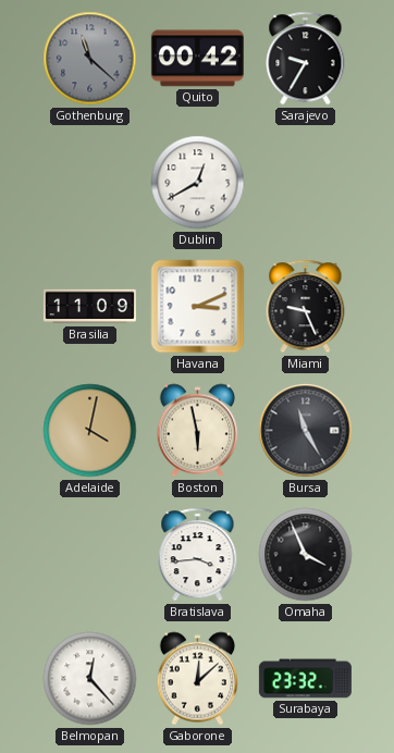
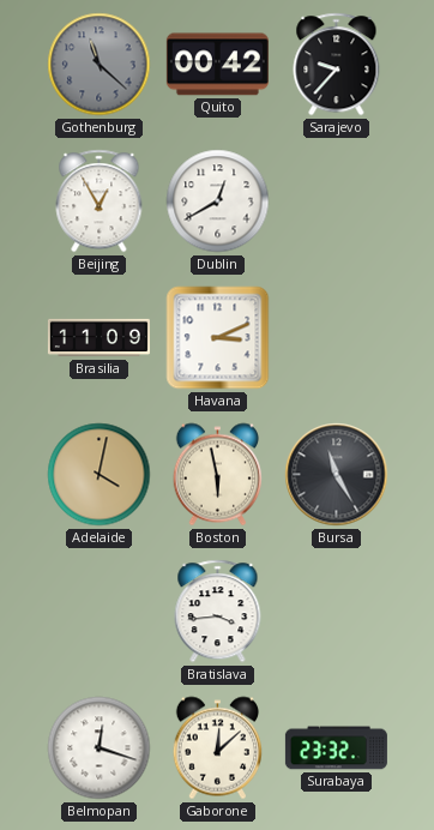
Sarajevo: 9:35 -> 9:37 (337, 65)
Beijing: none -> 12:55 (100, 202)
Miami: 9:26 -> none (306, 307)
Omaha: 3:56 -> none (306, 555)
Belmopan: 12:23 -> 12:18 (100, 748)
